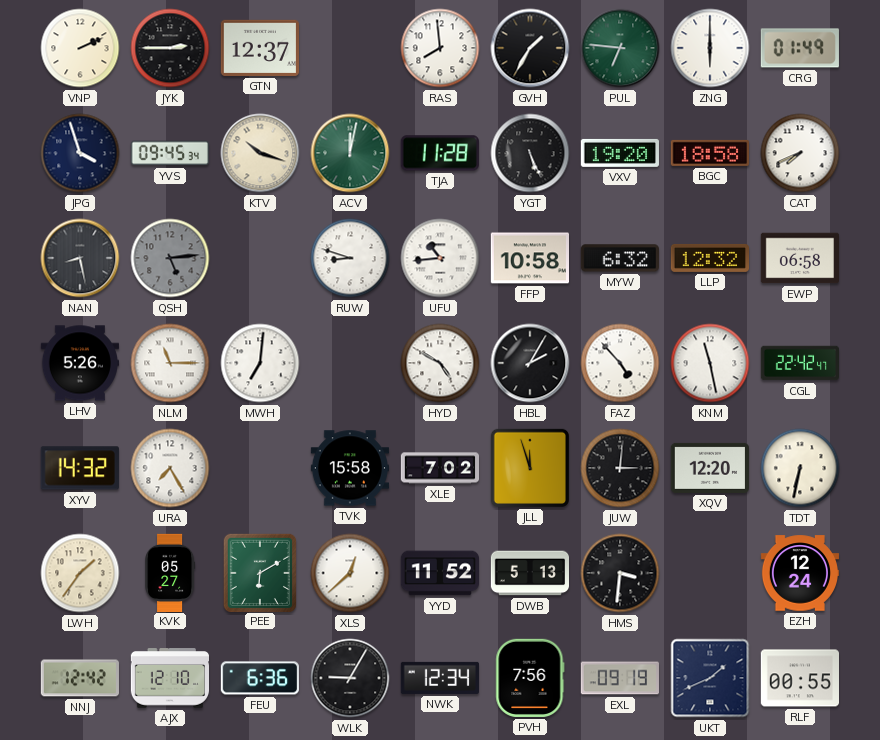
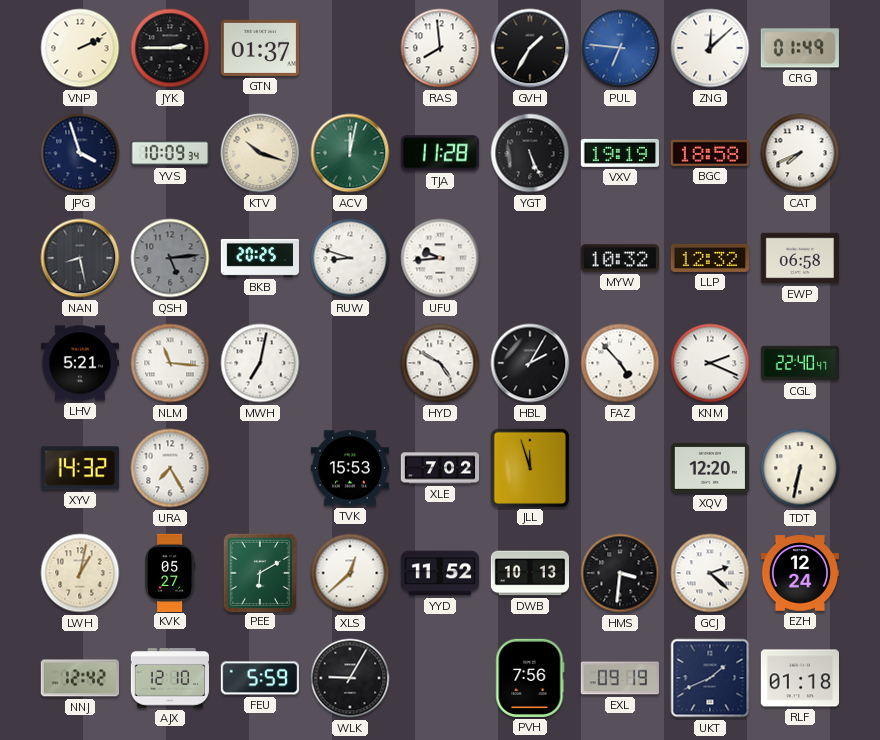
GTN: 12:37 -> 01:37 (260, 48)
PUL dial: green -> blue (620, 48)
ZNG: 6:00 -> 12:08 (710, 48)
YVS: 09:45 -> 10:09 (169, 153)
VXV: 19:20 -> 19:19 (619, 153)
BKB: none -> 20:25 (259, 258)
UFU: 10:44 -> 9:44 (440, 258)
FFP: 10:58 -> none (529, 258)
MYW: 6:32 -> 10:32 (620, 258)
LHV: 5:26 -> 5:21 (79, 363)
NLM: 11:15 -> 11:16 (170, 363)
MWH: 7:01 -> 7:02 (260, 363)
KNM: 11:28 -> 2:19 (710, 363)
CGL: 22:42 -> 22:40 (799, 363)
TVK: 15:58 -> 15:53 (349, 468)
JUW: 3:01 -> none (620, 468)
LWH: 1:36 -> 1:02 (80, 573)
DWB: 5:13 -> 10:13 (529, 573)
GCJ: none -> 2:22 (710, 573)
FEU: 6:36 -> 5:59 (260, 678)
NWK: 12:34 -> none (440, 678)
RLF: 00:55 -> 01:18 (799, 678)
